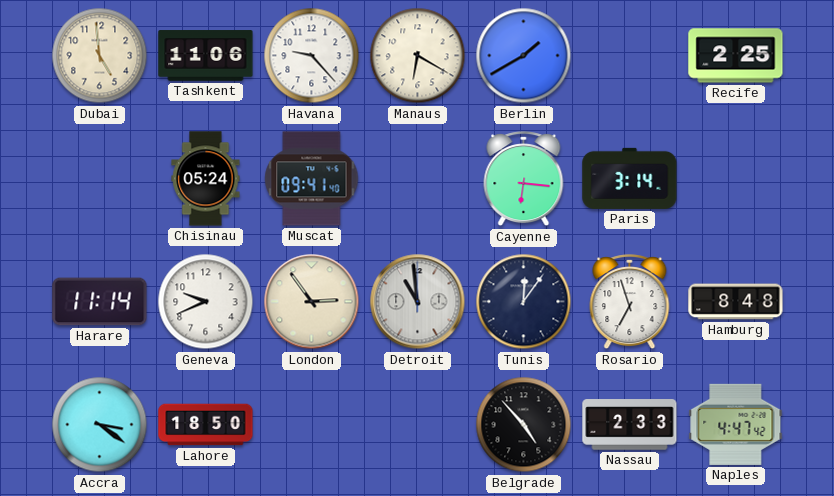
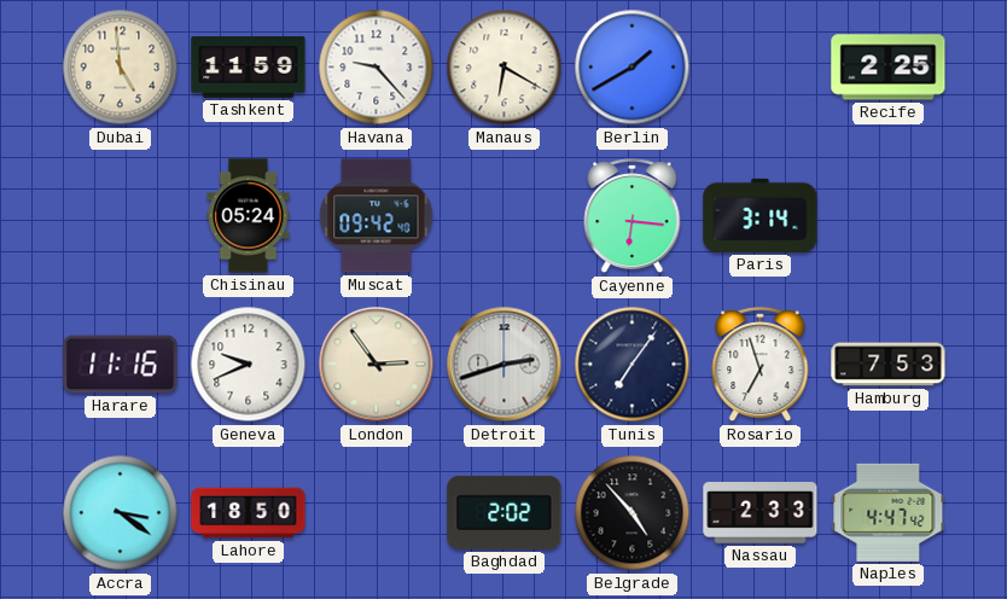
Tashkent: 11:06 -> 11:59 (249, 68)
Muscat: 09:41 -> 09:42 (377, 216)
Harare: 11:14 -> 11:16 (121, 365)
Detroit: 10:59 -> 2:42 (505, 365)
Tunis: 12:06 -> 7:06 (633, 365)
Hamburg: 8:48 -> 7:53 (889, 365)
Baghdad: none -> 2:02 (505, 512)
